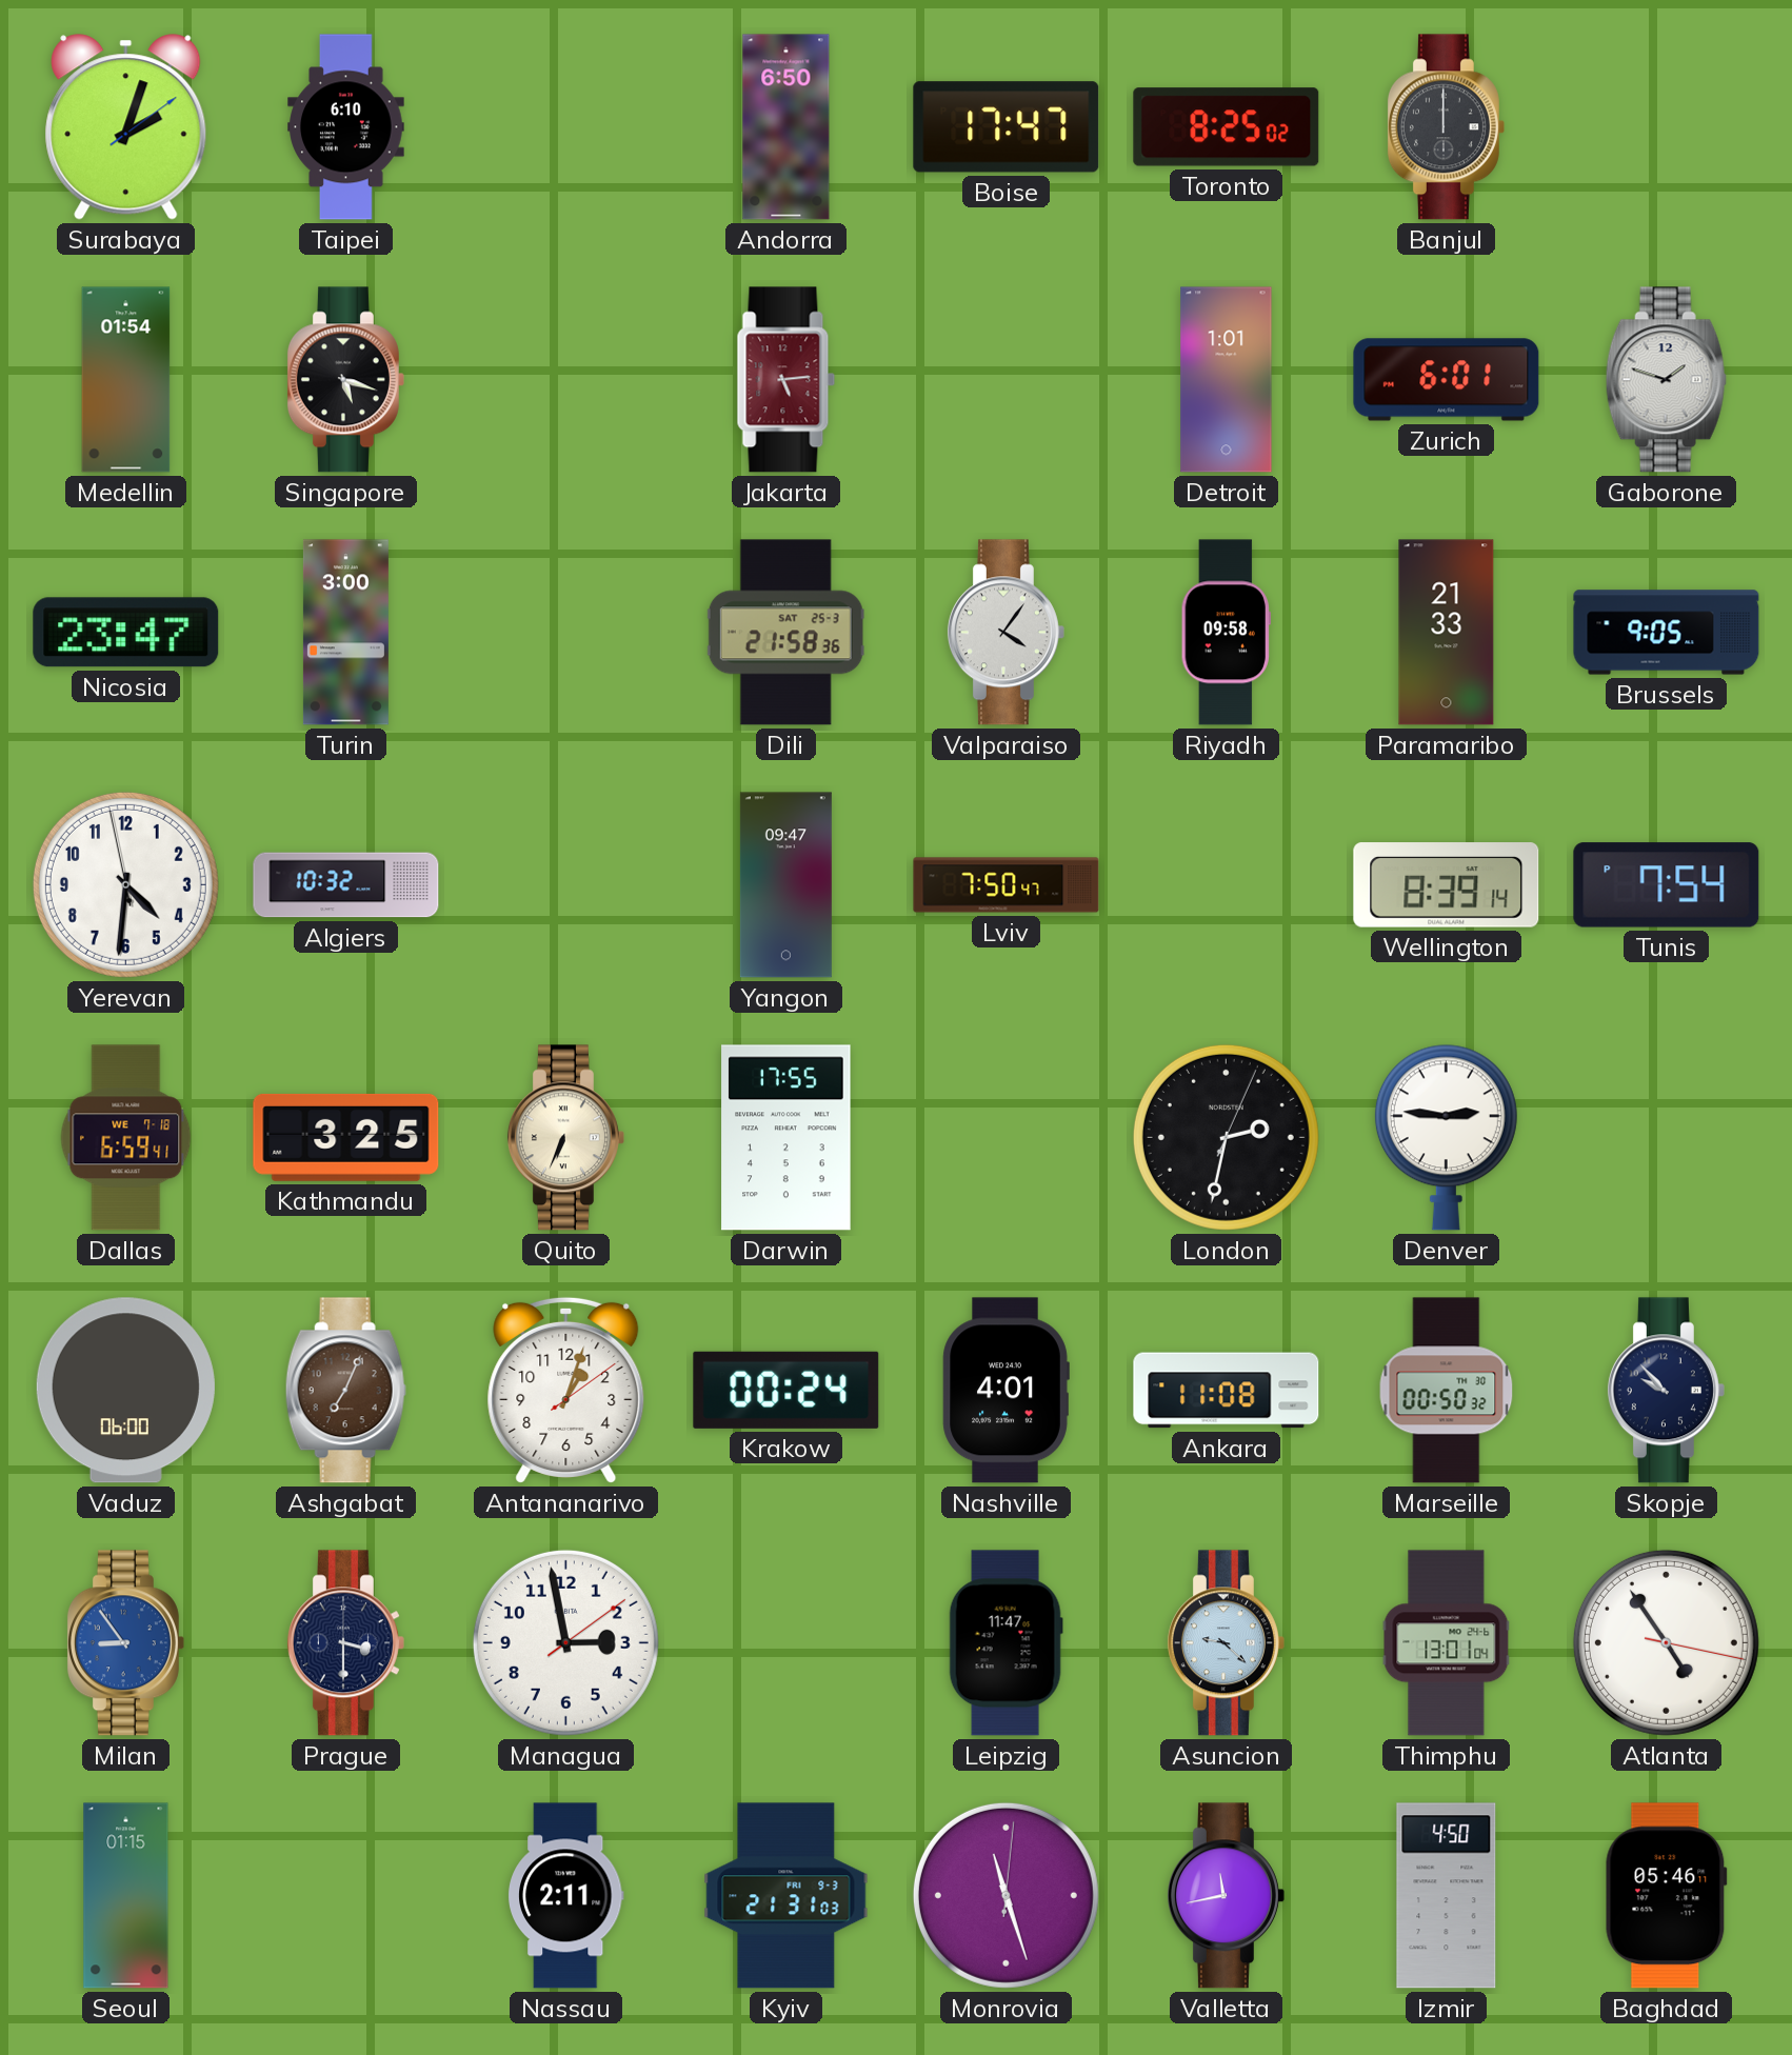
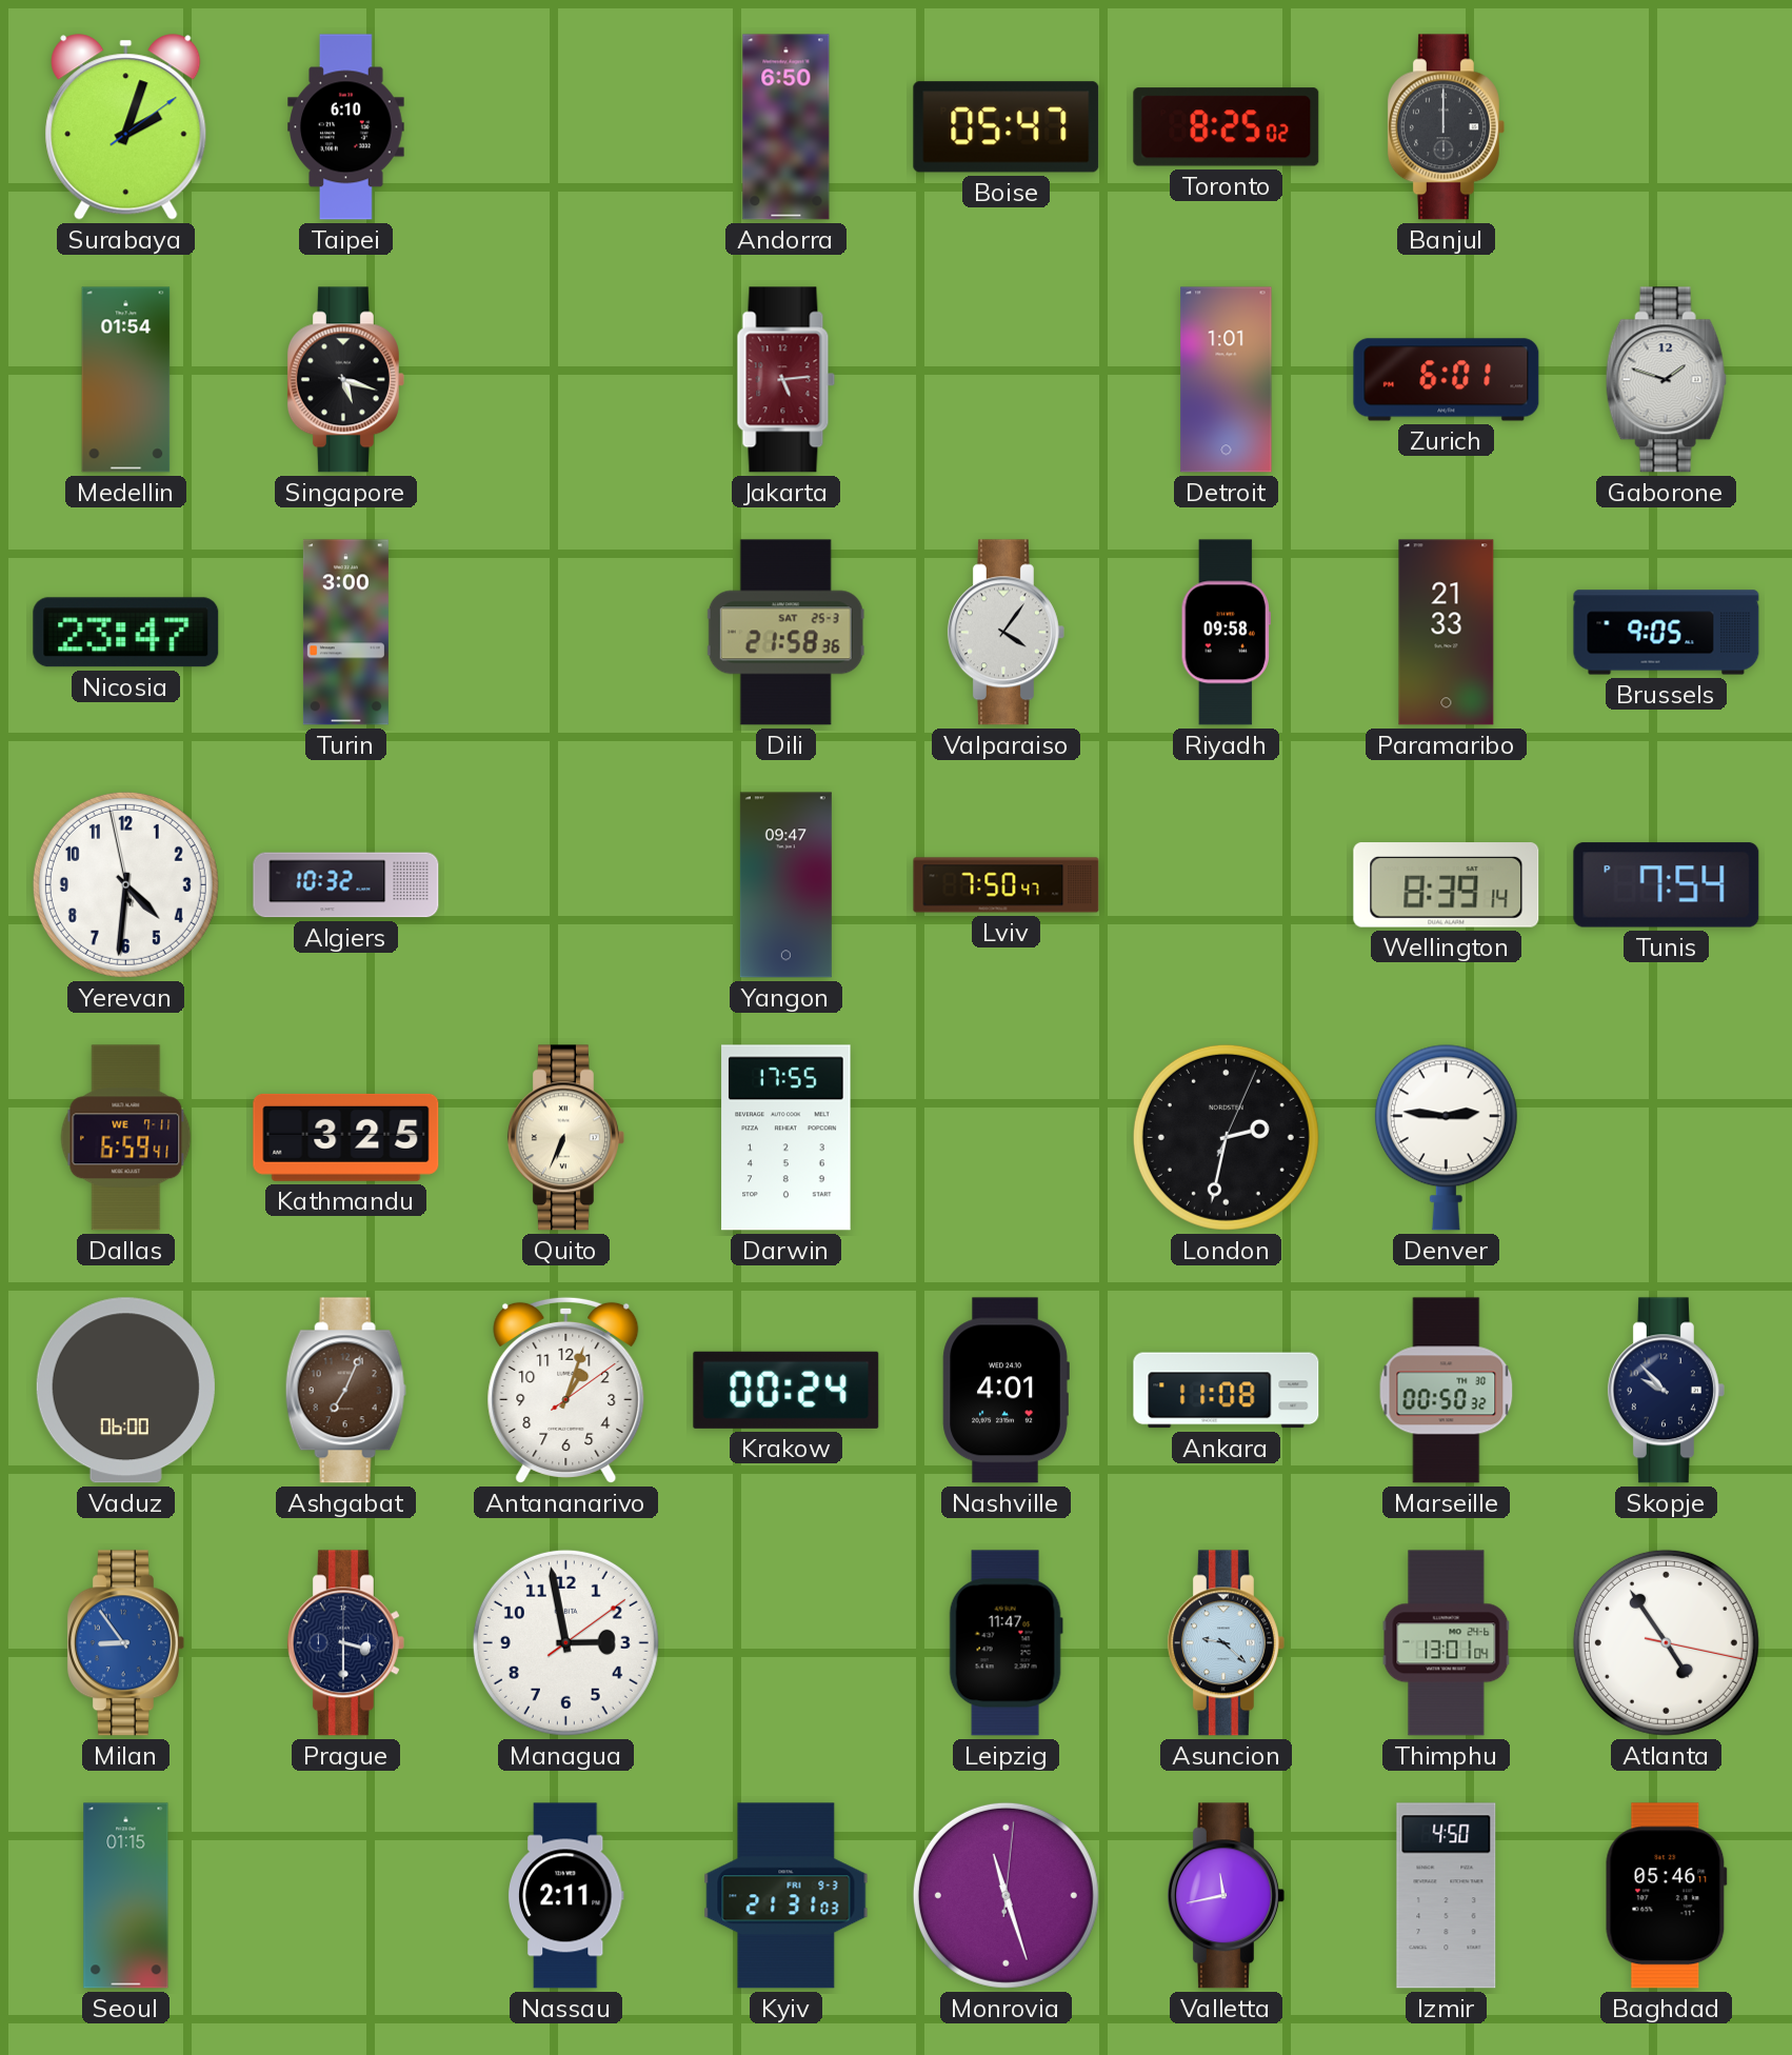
Boise: 17:47 -> 05:47 (1007, 127)
Dallas date: WE 7-18 -> WE 7-11 (126, 1138)
